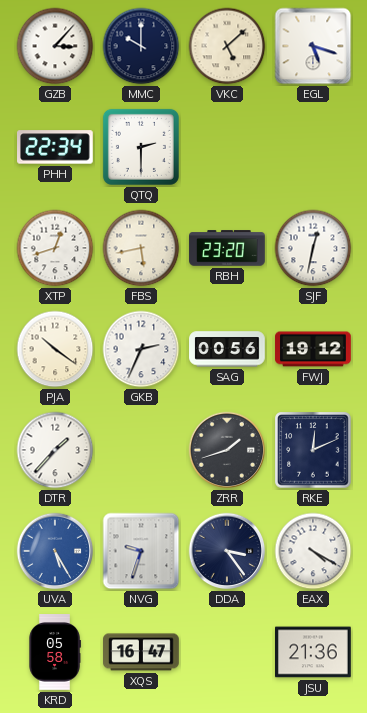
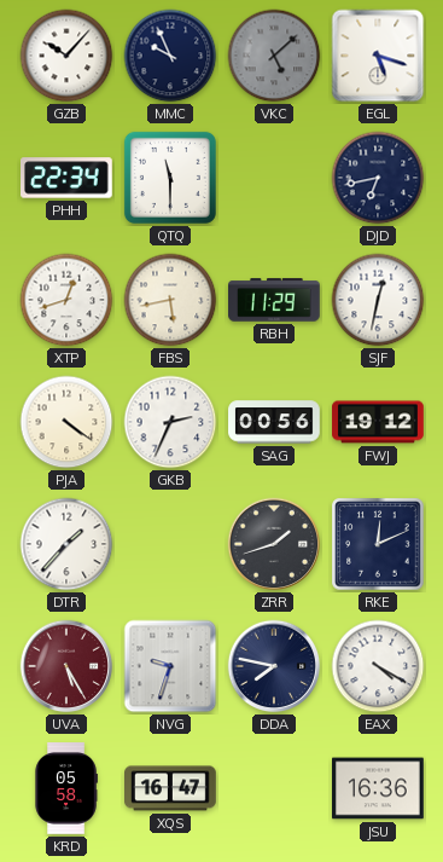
GZB: 3:07 -> 10:07 (66, 56)
MMC: 10:00 -> 9:56 (170, 56)
VKC dial: cream -> grey (274, 56)
QTQ: 2:30 -> 11:30 (170, 178)
DJD: none -> 6:43 (378, 178)
RBH: 23:20 -> 11:29 (274, 300)
PJA: 10:21 -> 4:21 (66, 422)
UVA dial: blue -> burgundy (66, 666)
DDA: 3:24 -> 7:47 (274, 666)
JSU: 21:36 -> 16:36 (379, 788)
